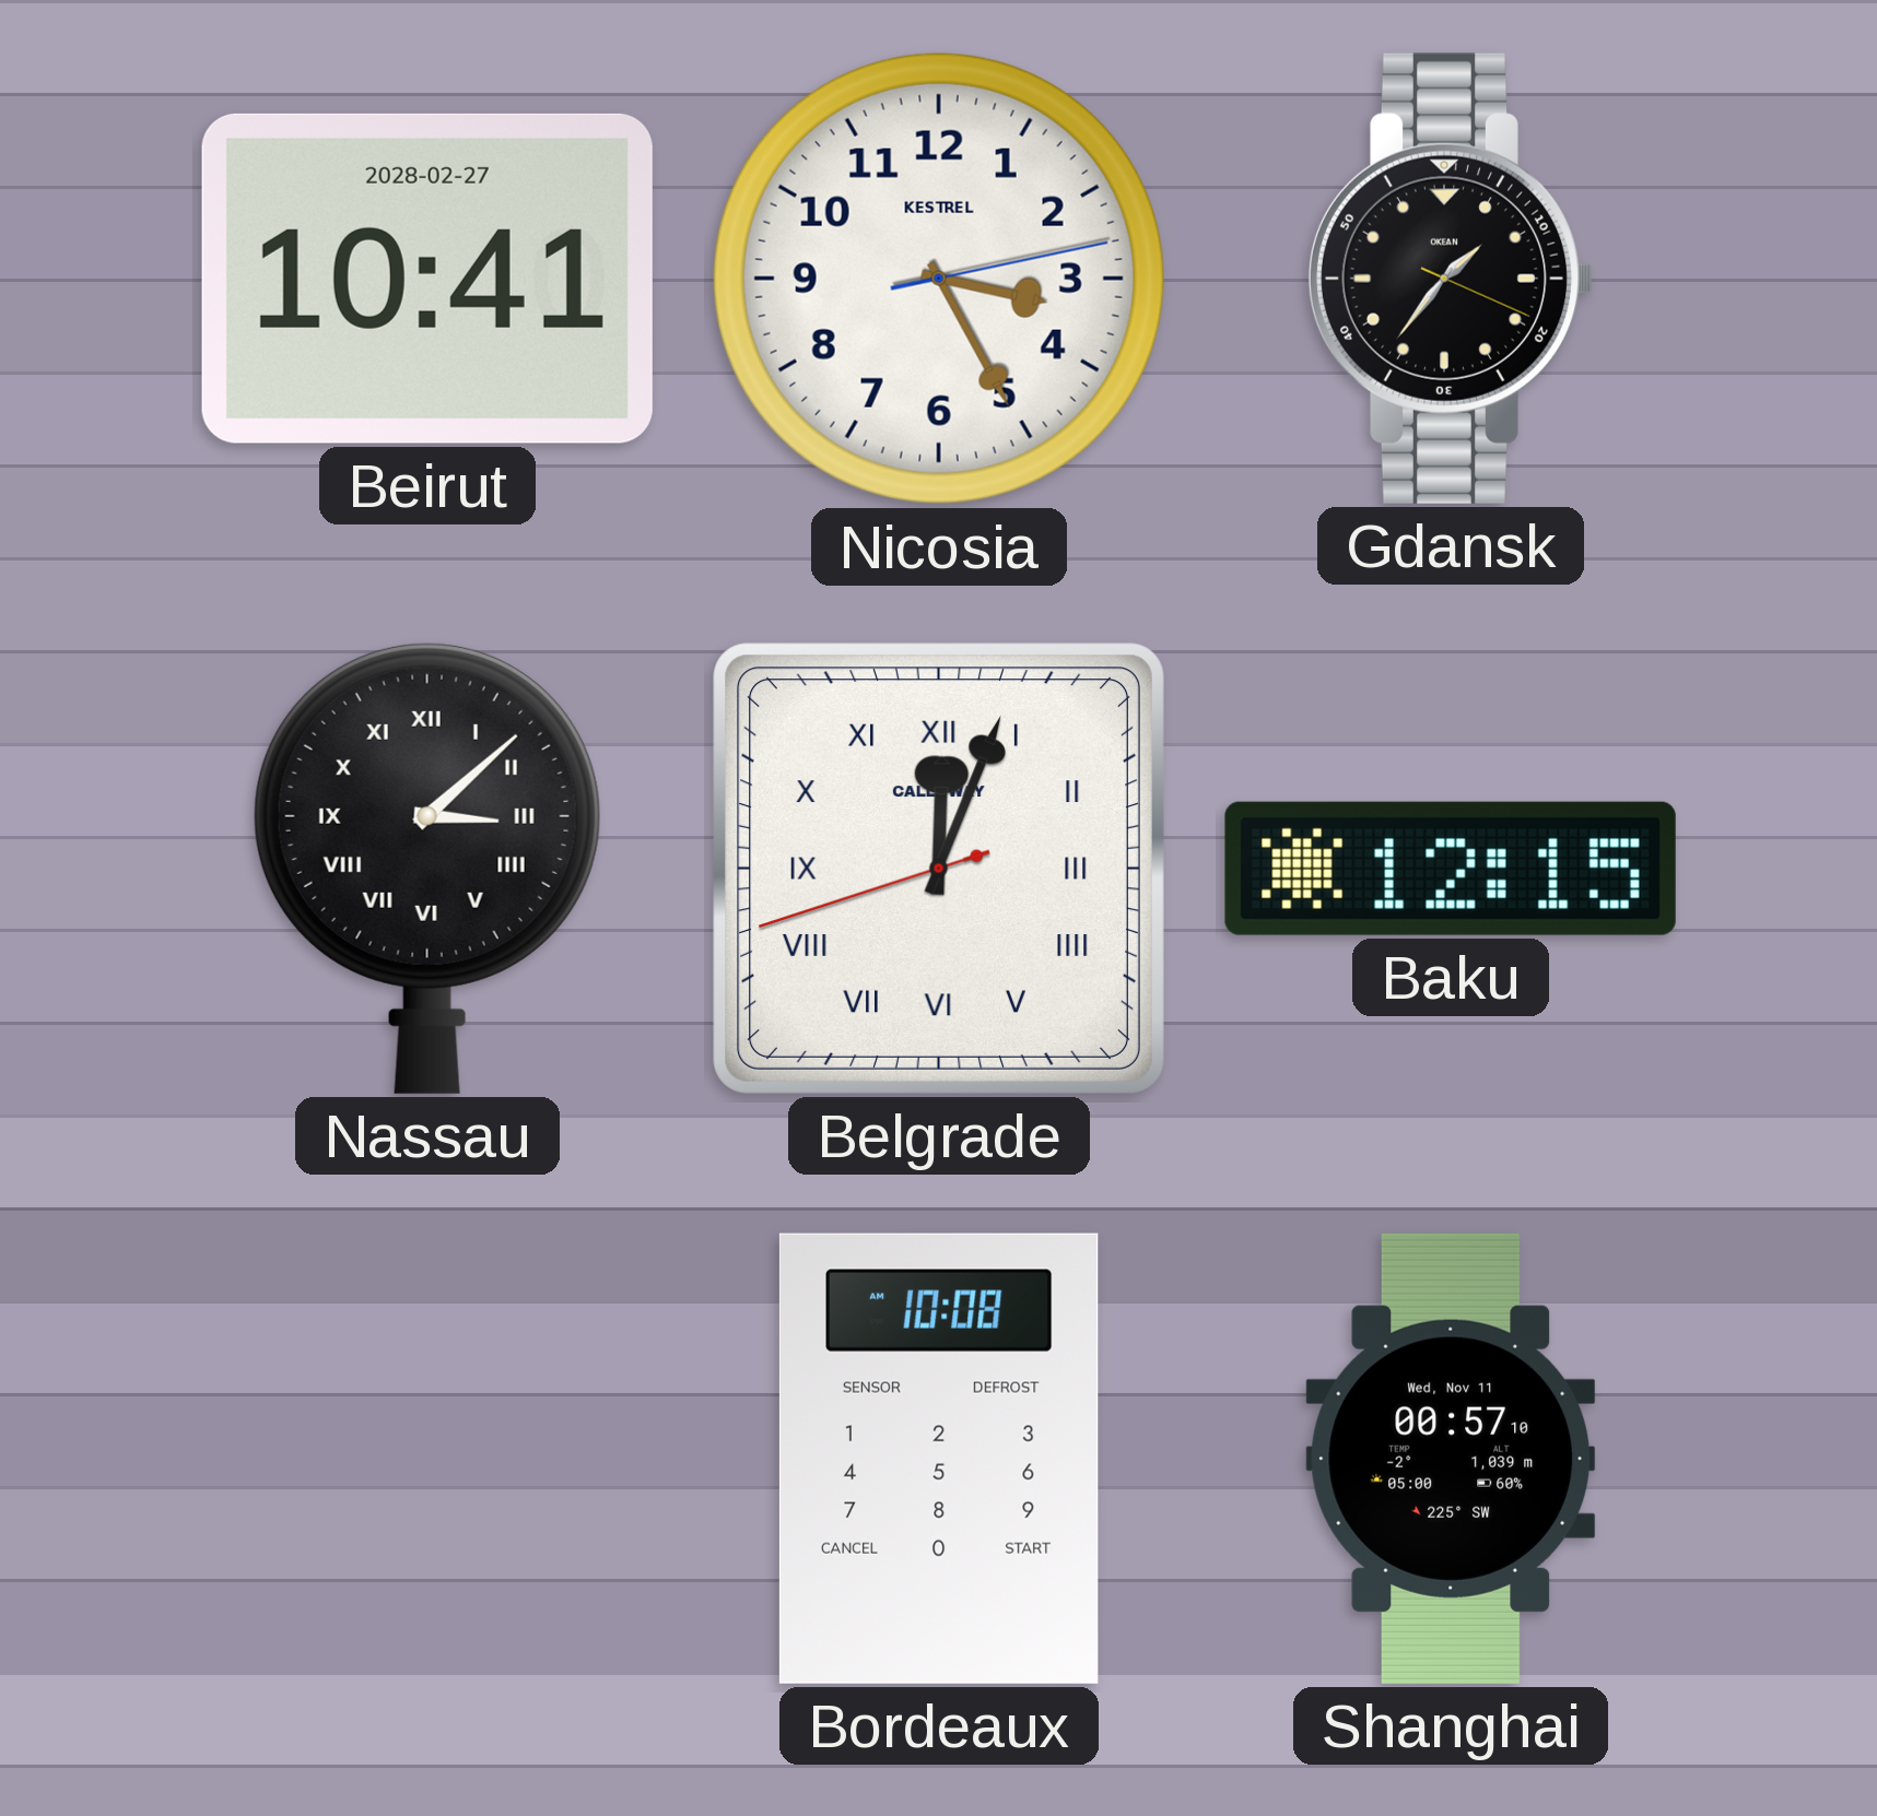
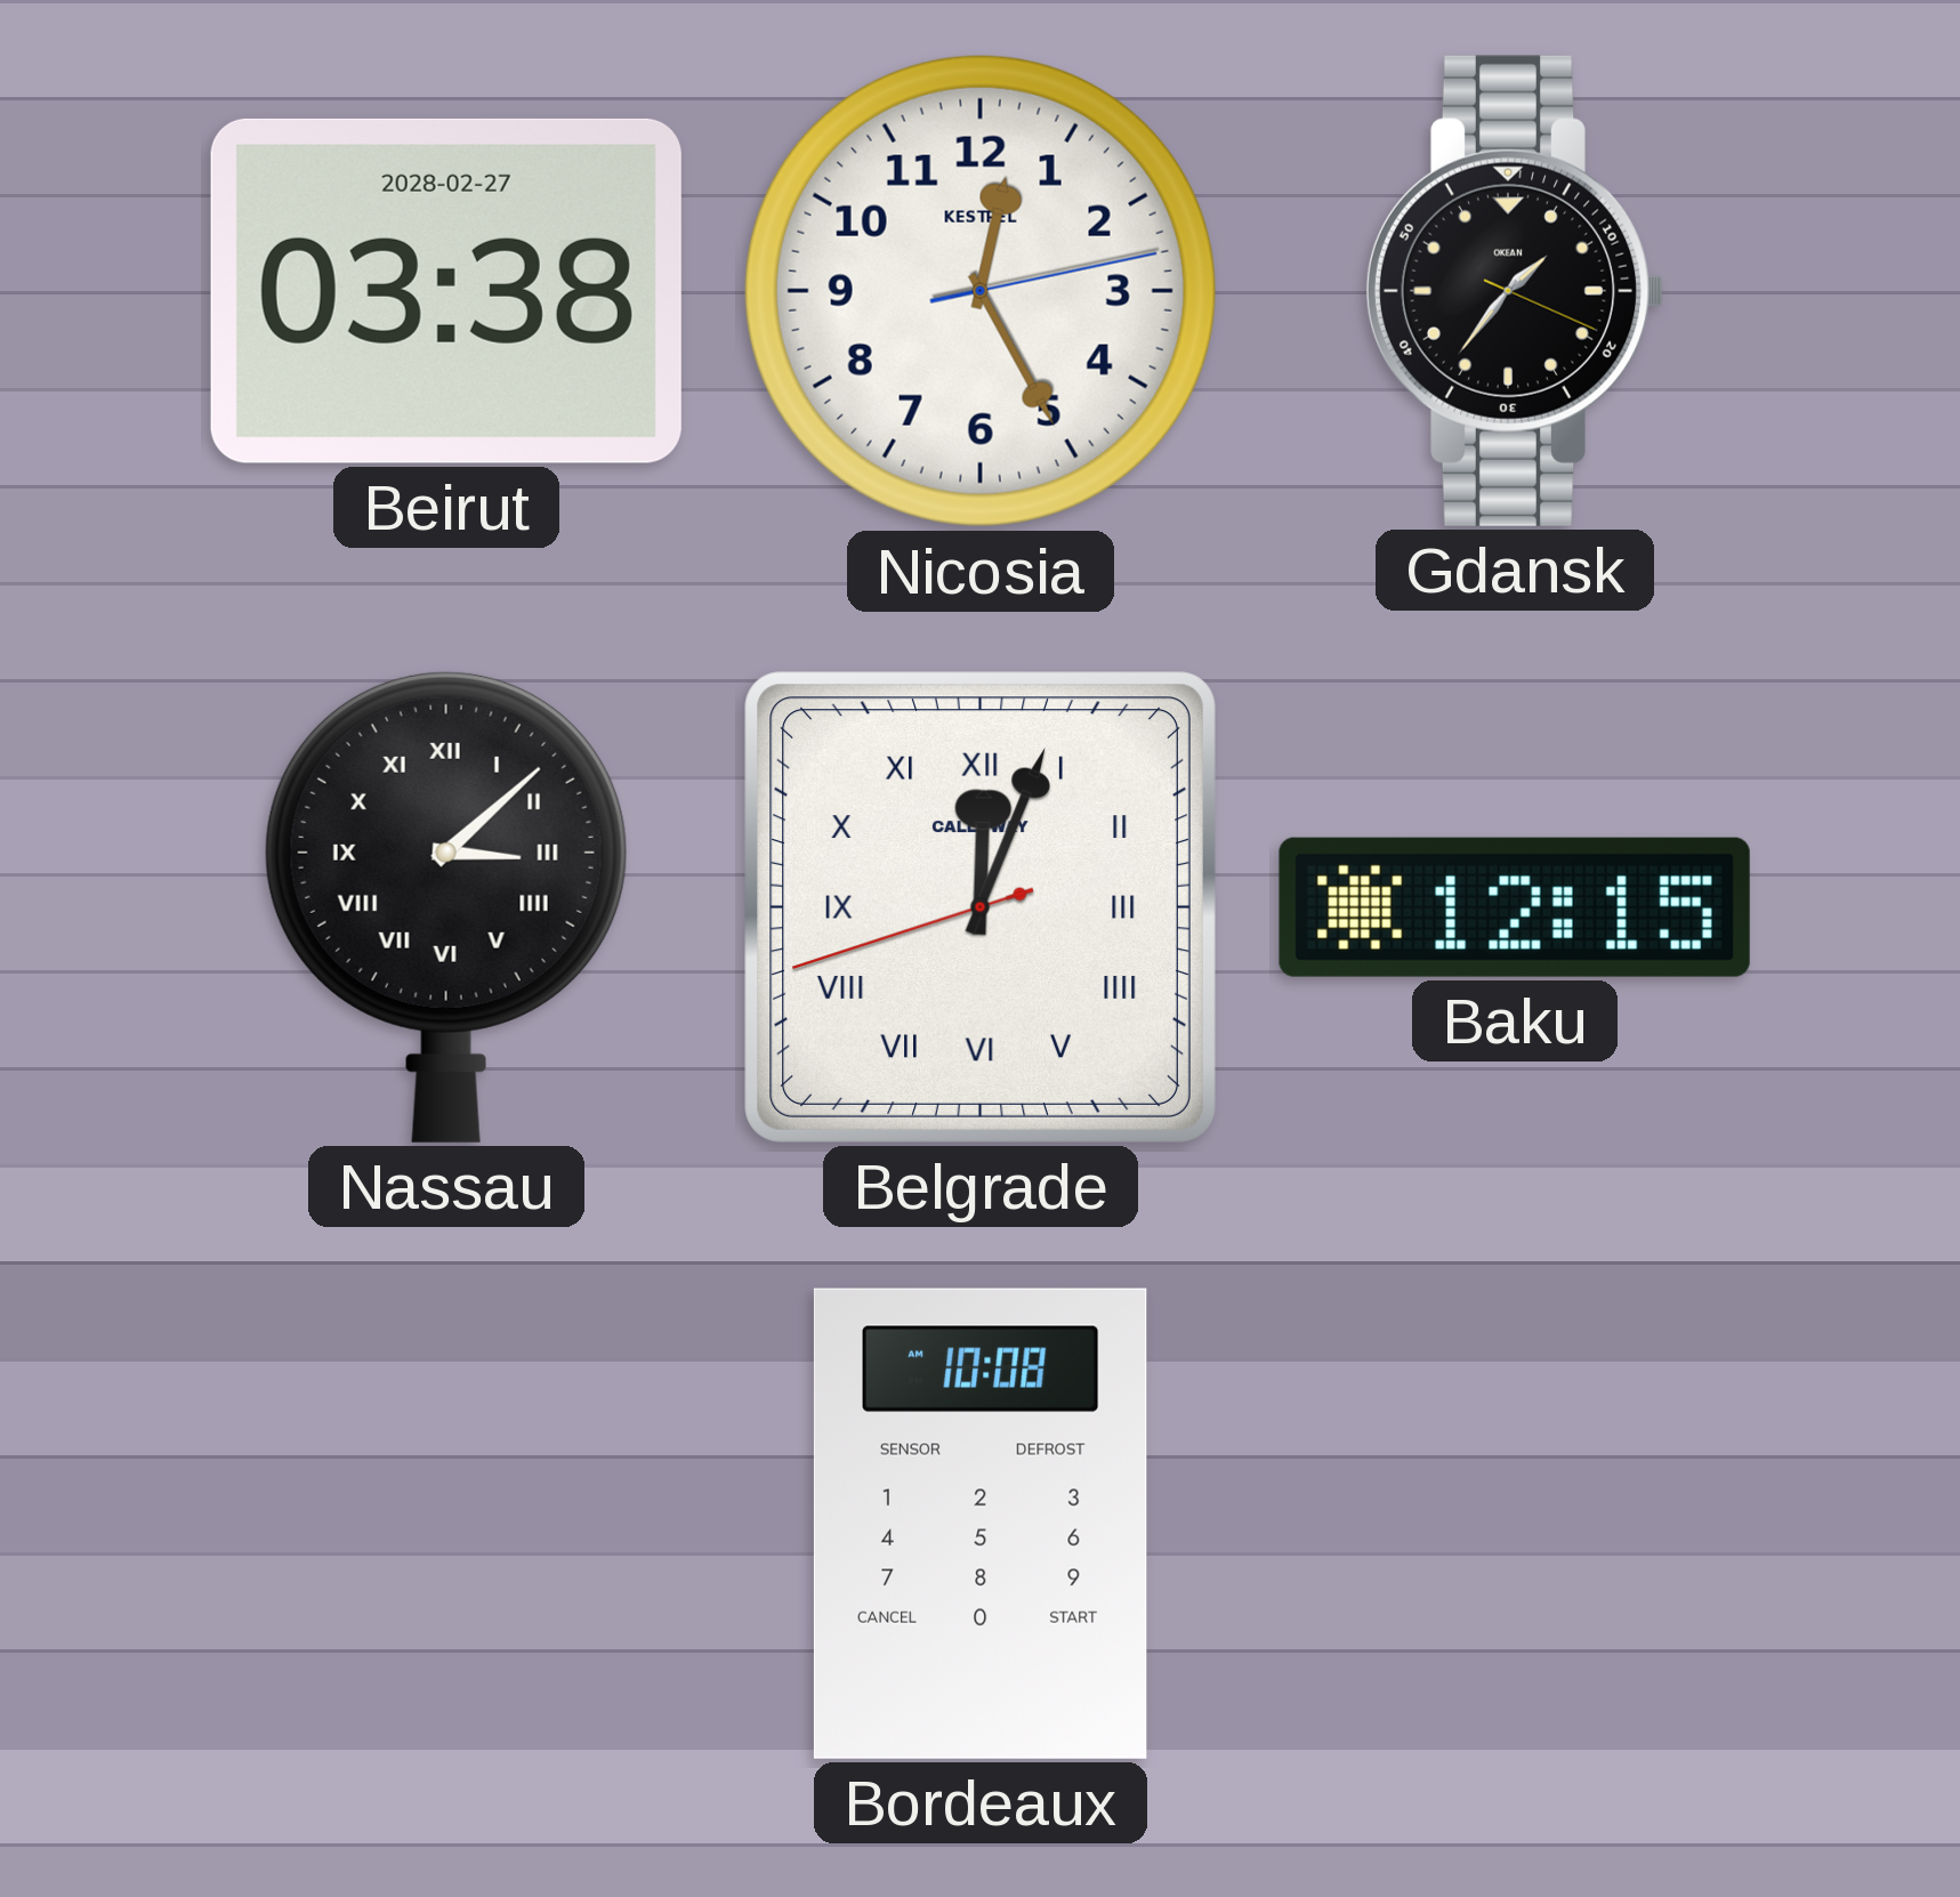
Beirut: 10:41 -> 03:38 (446, 291)
Nicosia: 3:25 -> 12:25 (981, 291)
Shanghai: 00:57 -> none (1451, 1459)
